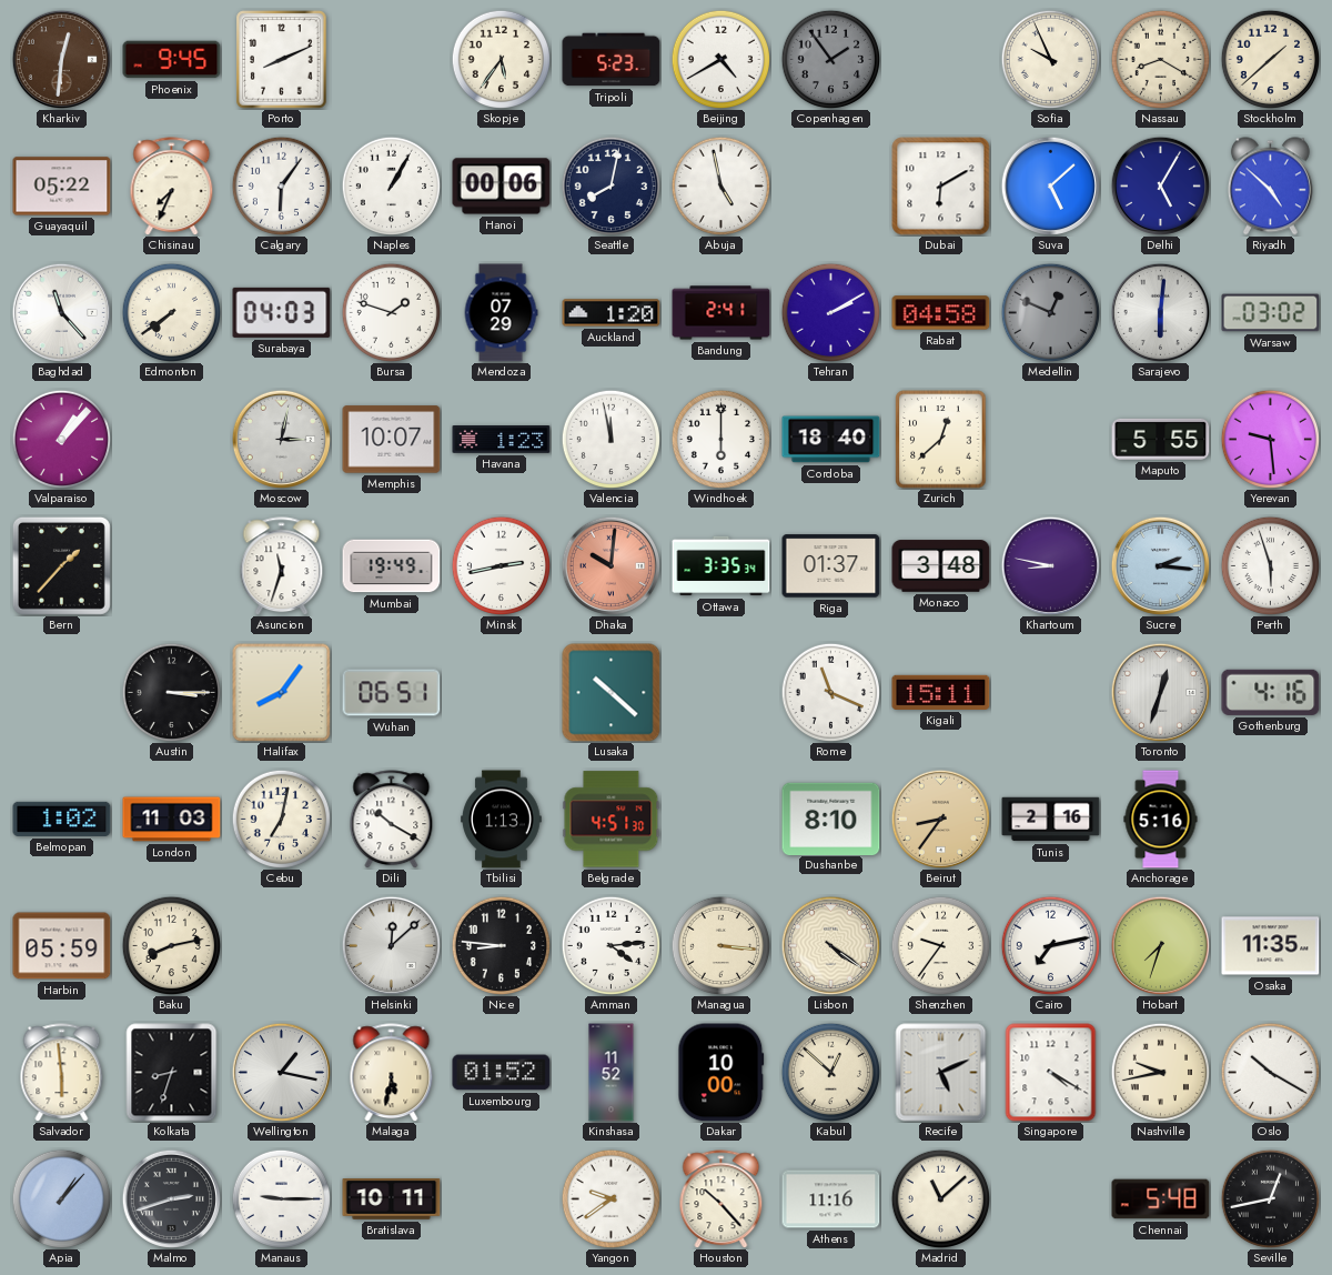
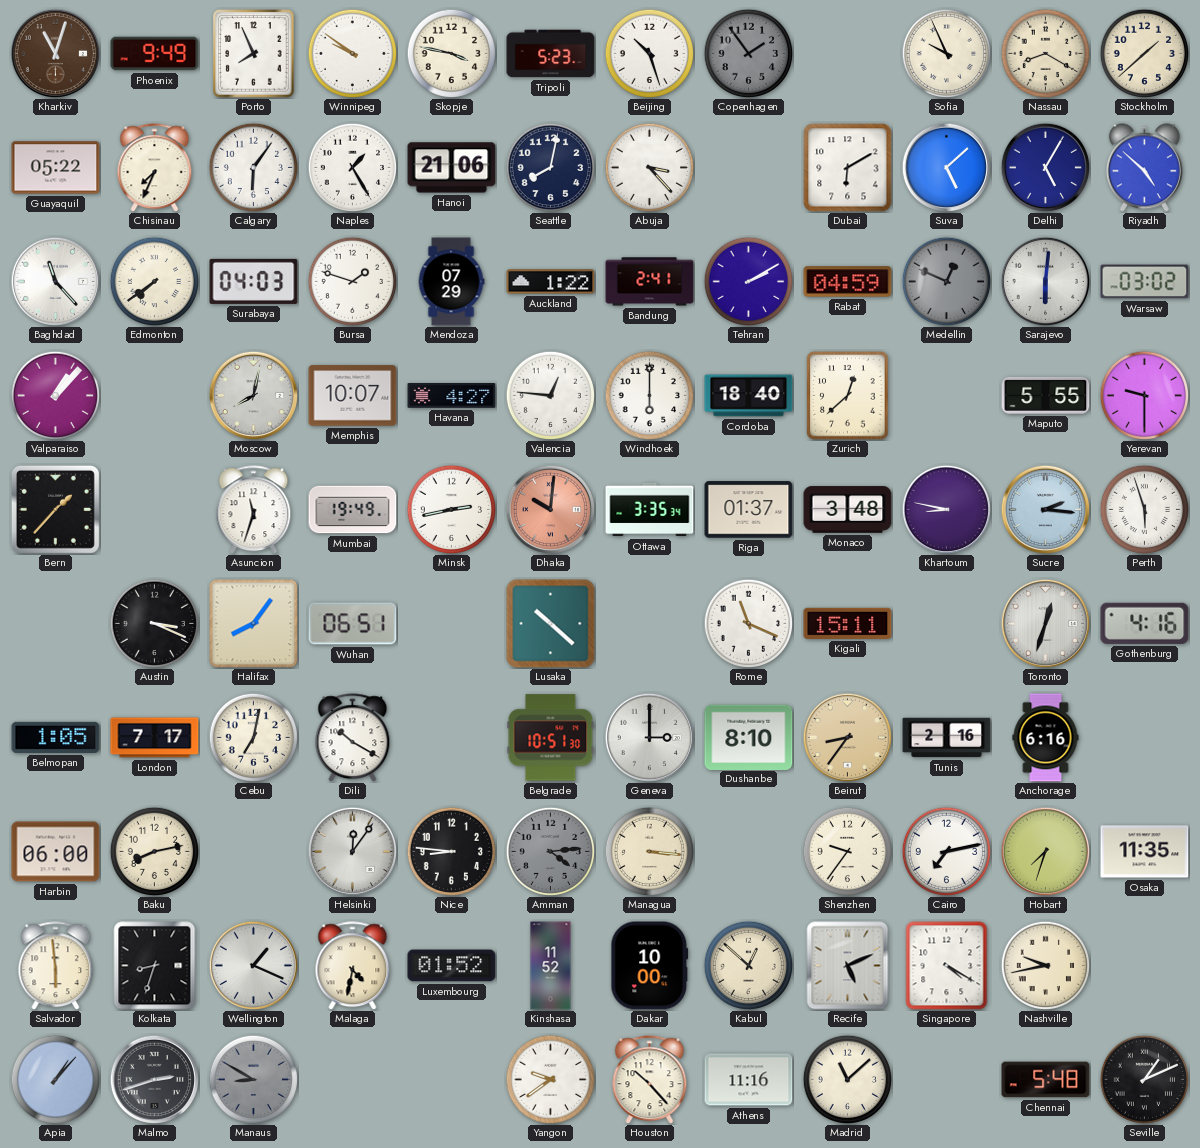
Kharkiv: 12:31 -> 11:03 (55, 53)
Phoenix: 9:45 -> 9:49 (155, 54)
Porto: 8:11 -> 7:56 (254, 54)
Winnipeg: none -> 9:51 (352, 53)
Skopje: 5:36 -> 3:47 (451, 53)
Beijing: 4:40 -> 10:27 (649, 53)
Naples: 1:05 -> 1:25 (352, 167)
Hanoi: 00:06 -> 21:06 (452, 168)
Abuja: 4:58 -> 3:23 (649, 167)
Auckland: 1:20 -> 1:22 (551, 282)
Rabat: 04:58 -> 04:59 (848, 282)
Moscow: 3:02 -> 8:02 (253, 395)
Havana: 1:23 -> 4:27 (452, 396)
Valencia: 11:58 -> 12:46 (550, 395)
Yerevan: 9:29 -> 9:30 (1144, 395)
Austin: 3:15 -> 3:19 (154, 623)
Belmopan: 1:02 -> 1:05 (56, 737)
London: 11:03 -> 7:17 (155, 738)
Tbilisi: 1:13 -> none (502, 820)
Belgrade: 4:51 -> 10:51 (551, 738)
Geneva: none -> 3:00 (649, 737)
Anchorage: 5:16 -> 6:16 (1046, 738)
Harbin: 05:59 -> 06:00 (56, 852)
Helsinki: 12:08 -> 12:06 (352, 851)
Amman dial: white -> grey (550, 851)
Lisbon: 4:21 -> none (830, 945)
Wellington: 1:17 -> 1:19 (253, 965)
Malaga: 5:32 -> 4:32 (353, 966)
Oslo: 10:20 -> none (1270, 1072)
Manaus: 9:15 -> 8:50 (253, 1079)
Manaus dial: white -> grey (253, 1079)
Bratislava: 10:11 -> none (392, 1199)
Seville: 12:43 -> 1:11 (1144, 1079)
